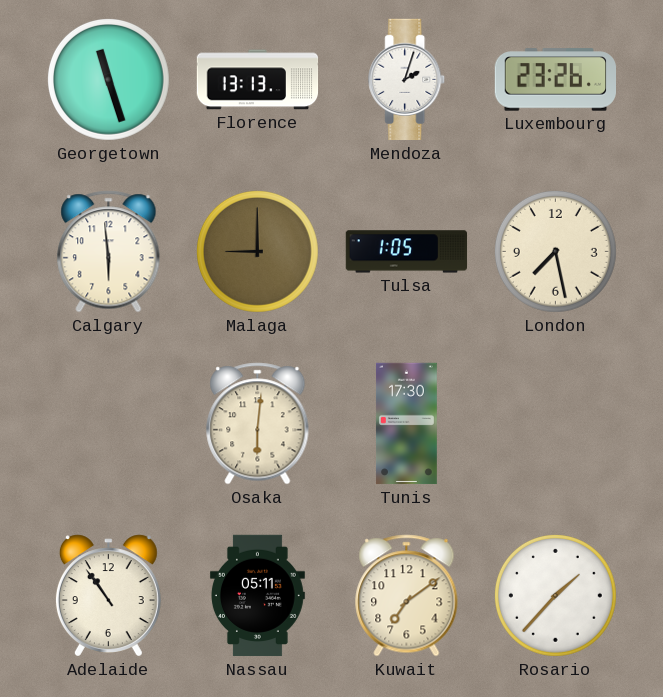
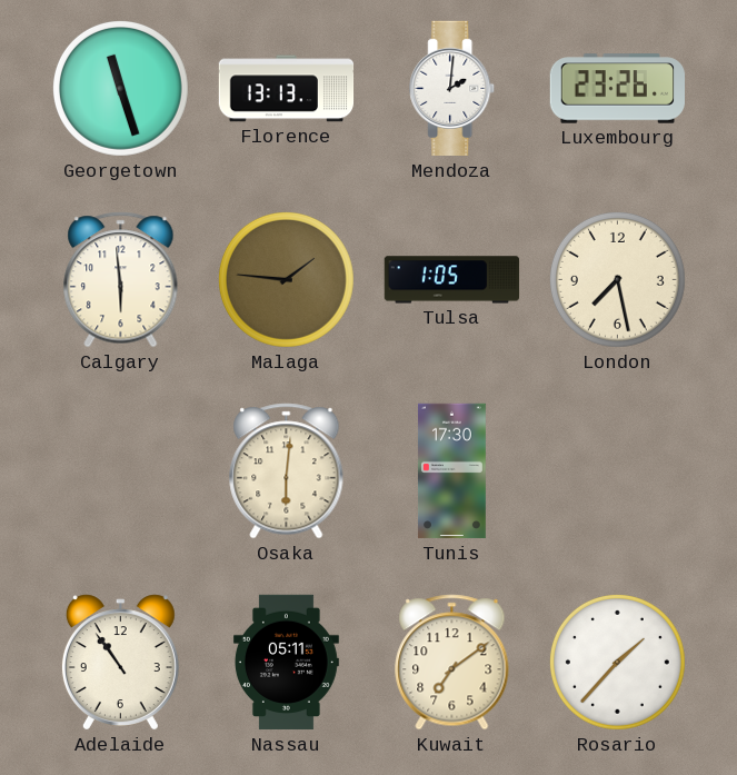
Mendoza: 2:03 -> 2:01 (452, 89)
Malaga: 9:00 -> 1:46 (286, 279)
